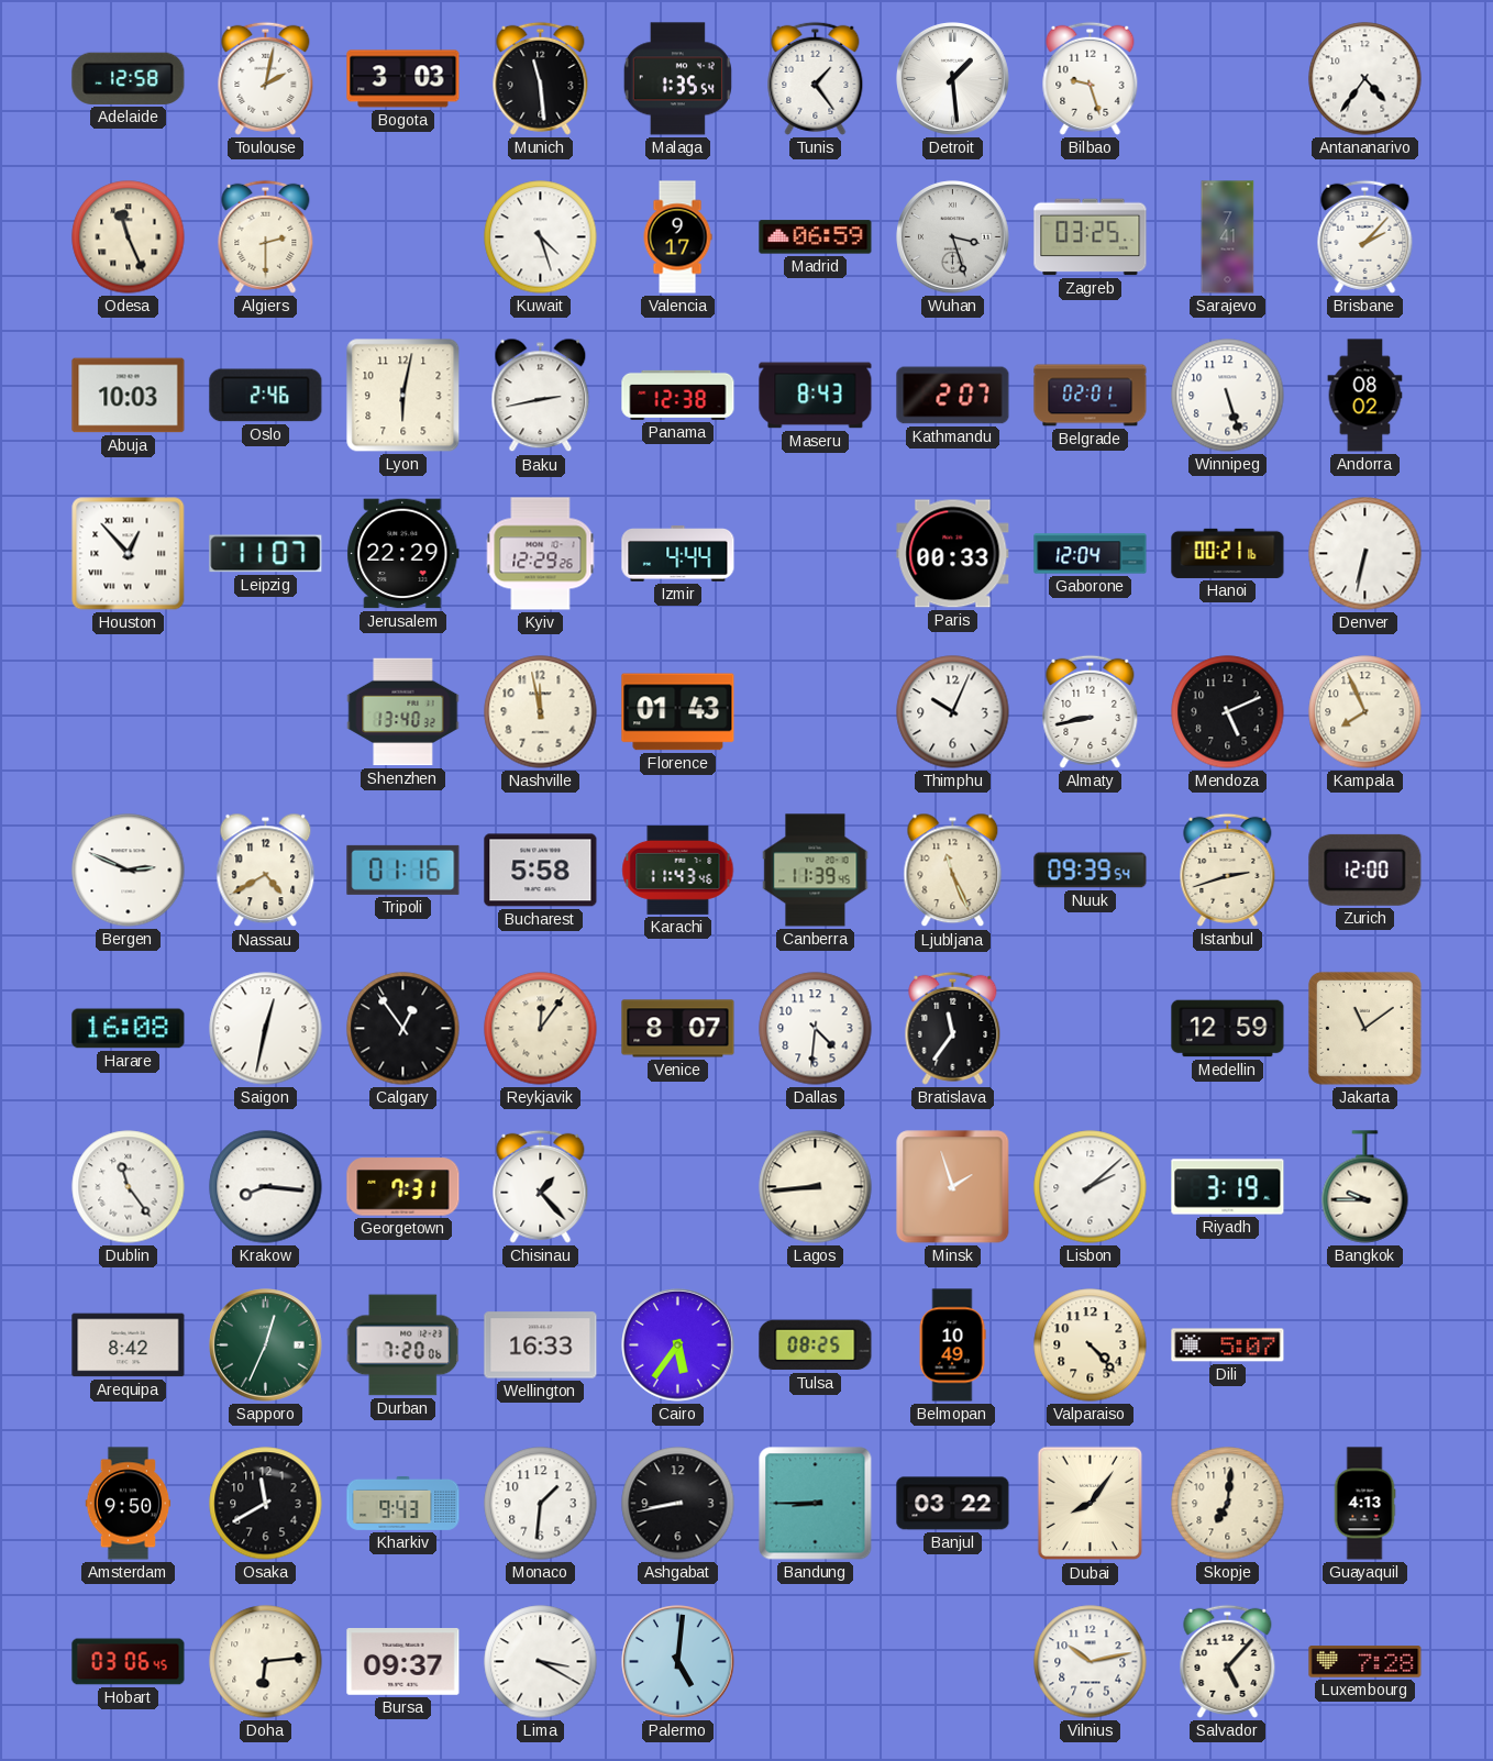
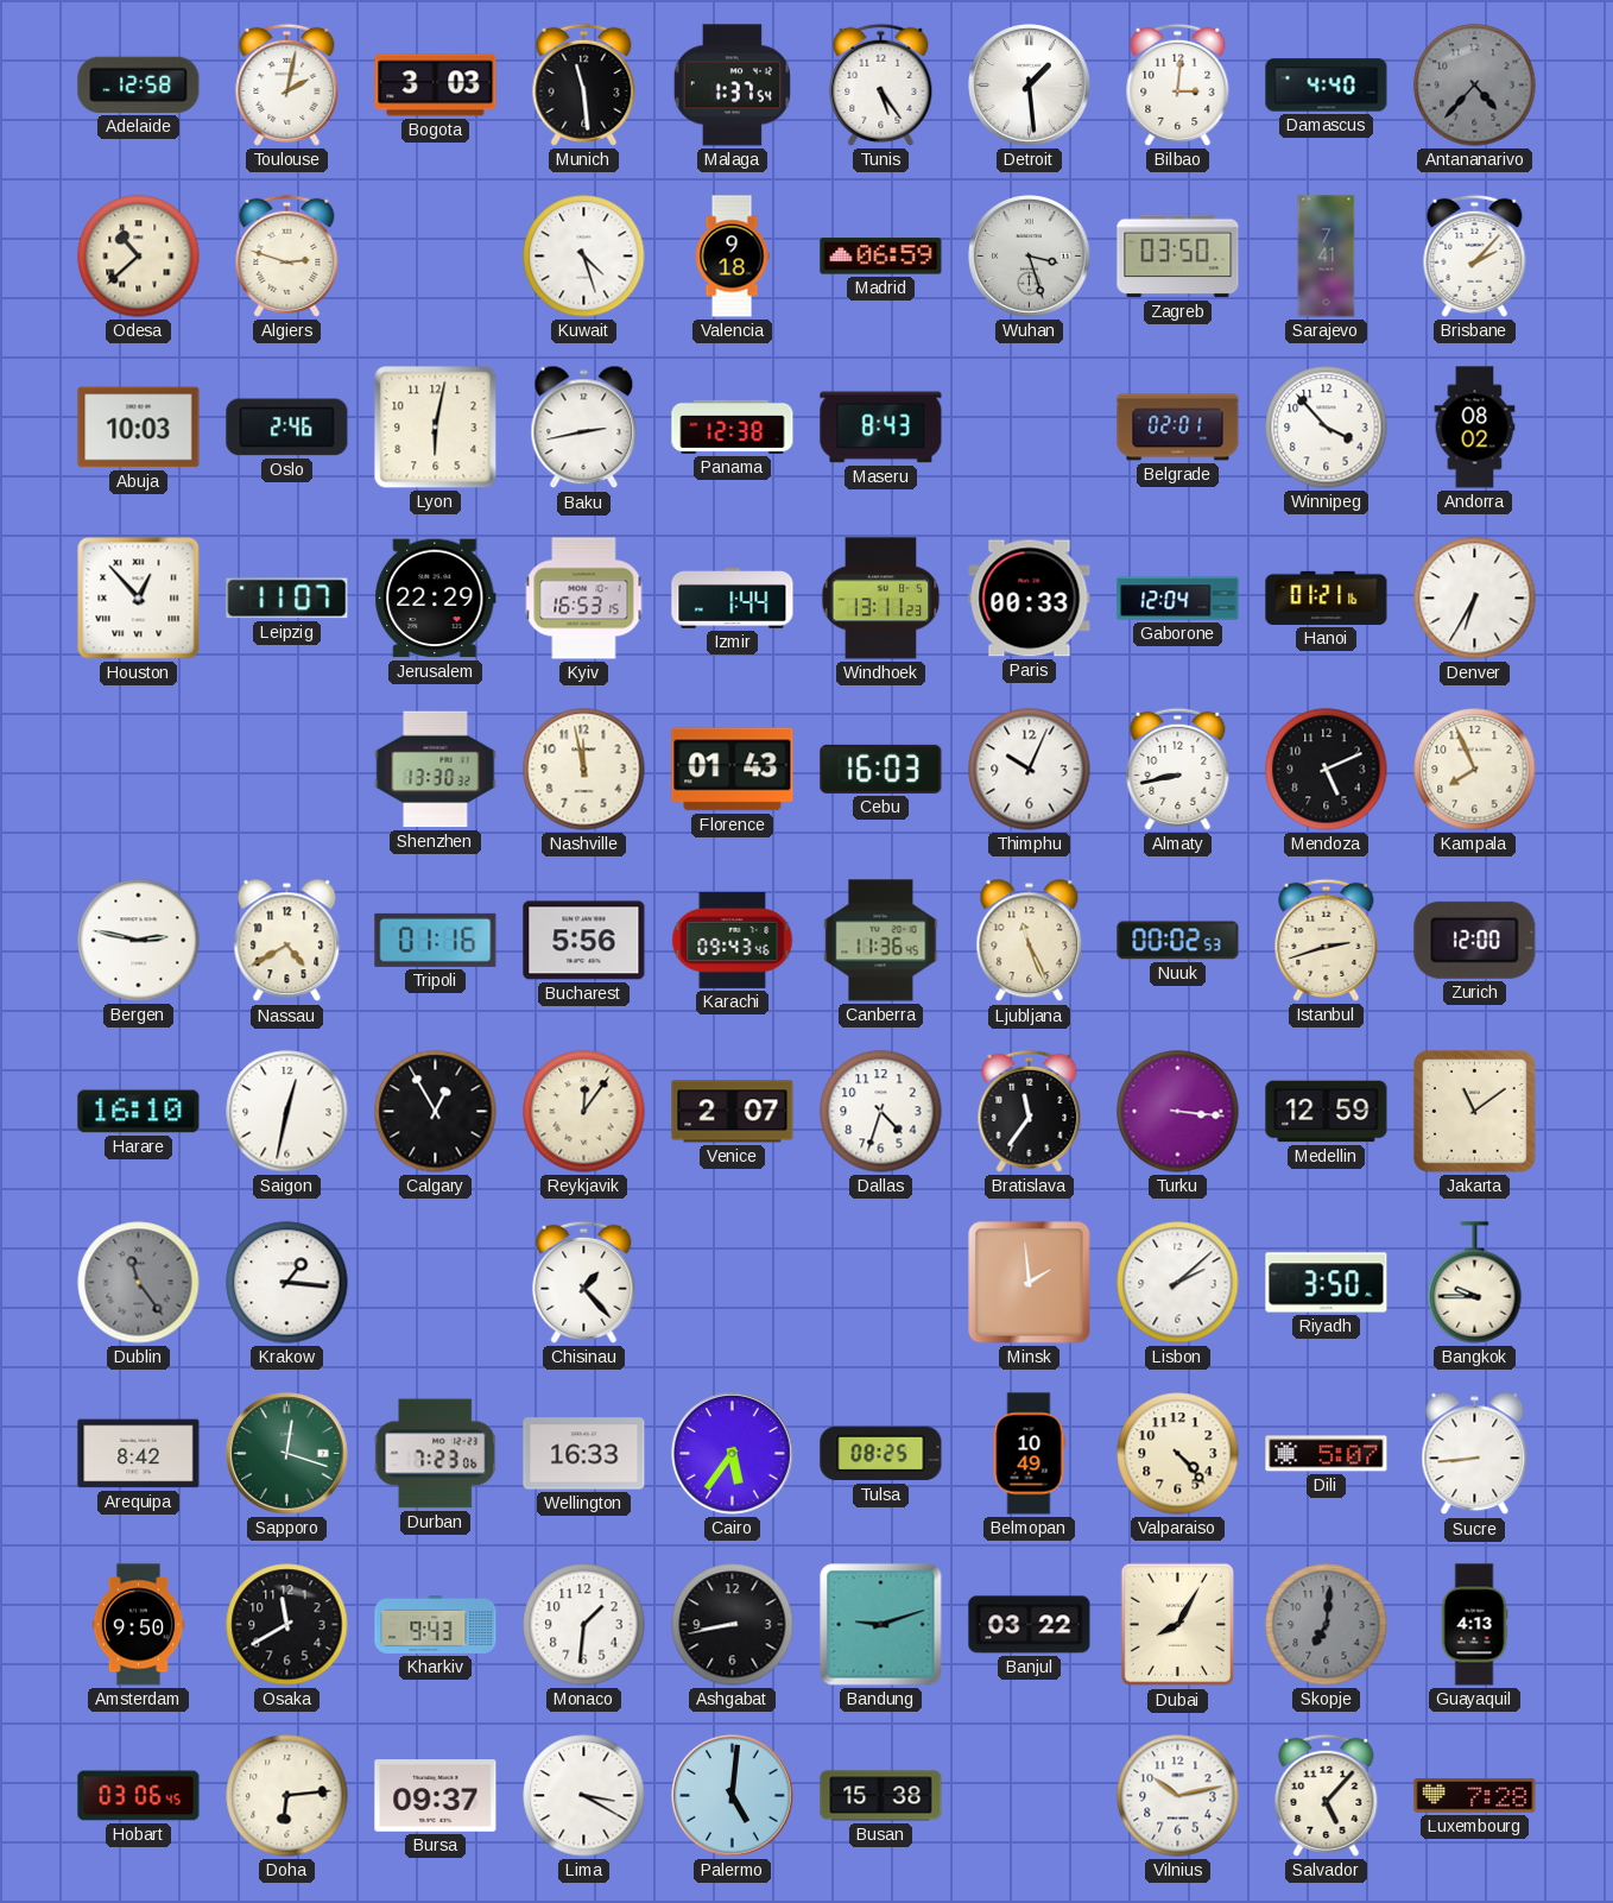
Malaga: 1:35 -> 1:37 (732, 86)
Tunis: 1:24 -> 5:24 (881, 84)
Bilbao: 9:27 -> 3:01 (1178, 84)
Damascus: none -> 4:40 (1327, 86)
Antananarivo: 4:36 -> 4:37 (1475, 86)
Antananarivo dial: white -> grey (1475, 86)
Odesa: 11:26 -> 10:38 (139, 257)
Algiers: 2:30 -> 2:48 (287, 255)
Valencia: 9:17 -> 9:18 (732, 257)
Zagreb: 03:25 -> 03:50 (1178, 257)
Kathmandu: 2:07 -> none (953, 396)
Winnipeg: 5:27 -> 3:53 (1327, 428)
Kyiv: 12:29 -> 16:53 (584, 599)
Izmir: 4:44 -> 1:44 (733, 599)
Windhoek: none -> 13:11 (881, 599)
Hanoi: 00:21 -> 01:21 (1327, 598)
Denver: 6:32 -> 6:35 (1475, 599)
Shenzhen: 13:40 -> 13:30 (436, 770)
Cebu: none -> 16:03 (881, 769)
Bergen: 2:49 -> 2:47 (139, 941)
Bucharest: 5:58 -> 5:56 (584, 941)
Karachi: 11:43 -> 09:43 (733, 940)
Canberra: 11:39 -> 11:36 (881, 941)
Nuuk: 09:39 -> 00:02 (1178, 941)
Harare: 16:08 -> 16:10 (139, 1112)
Calgary: 12:54 -> 12:55 (436, 1112)
Venice: 8:07 -> 2:07 (733, 1112)
Dallas: 4:31 -> 4:33 (881, 1112)
Turku: none -> 3:16 (1178, 1112)
Dublin dial: white -> grey (139, 1283)
Krakow: 8:16 -> 1:16 (287, 1283)
Georgetown: 7:31 -> none (403, 1187)
Lagos: 8:44 -> none (816, 1187)
Minsk: 1:57 -> 1:59 (1030, 1283)
Riyadh: 3:19 -> 3:50 (1327, 1283)
Sapporo: 12:34 -> 12:18 (287, 1454)
Durban: 7:20 -> 7:23 (436, 1454)
Sucre: none -> 8:44 (1475, 1454)
Bandung: 8:45 -> 9:12 (881, 1625)
Dubai: 8:06 -> 8:05 (1178, 1625)
Skopje dial: cream -> grey (1327, 1625)
Busan: none -> 15:38 (881, 1796)
